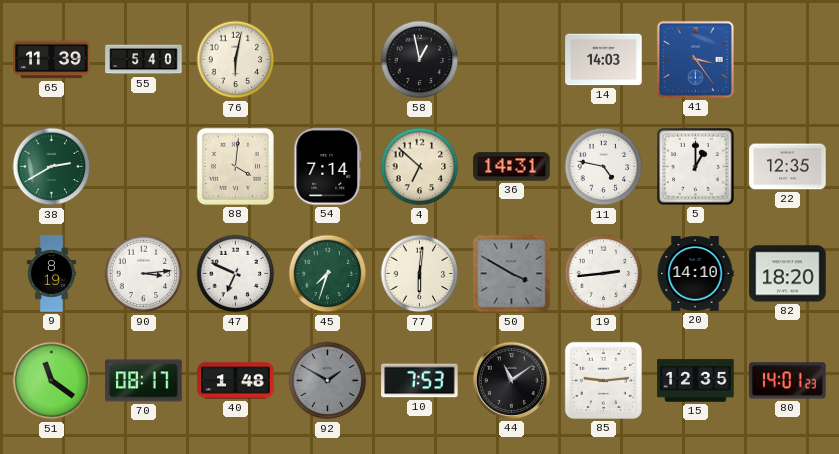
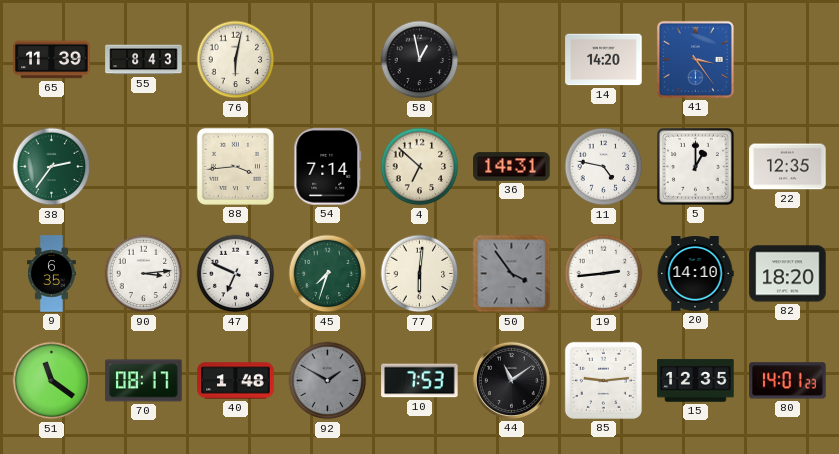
55: 5:40 -> 8:43 (144, 60)
14: 14:03 -> 14:20 (604, 60)
38: 2:40 -> 2:36 (52, 167)
88: 4:01 -> 3:44 (235, 166)
9: 8:19 -> 6:35 (51, 274)
50: 3:50 -> 3:54 (512, 274)
